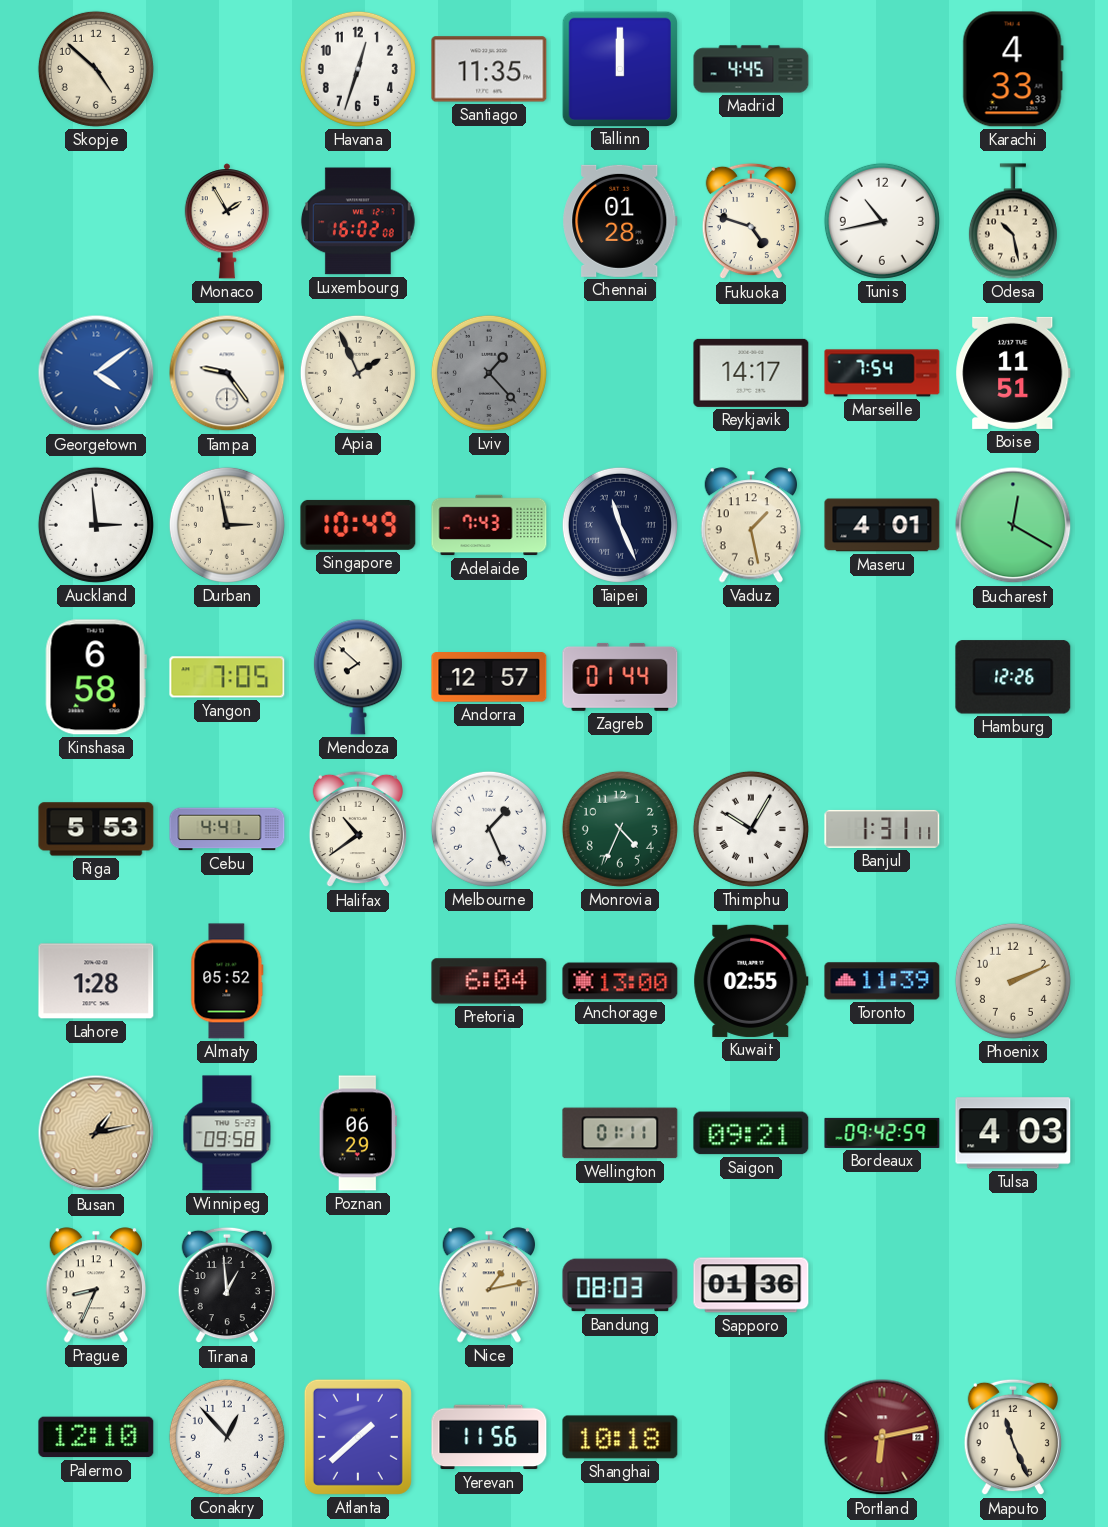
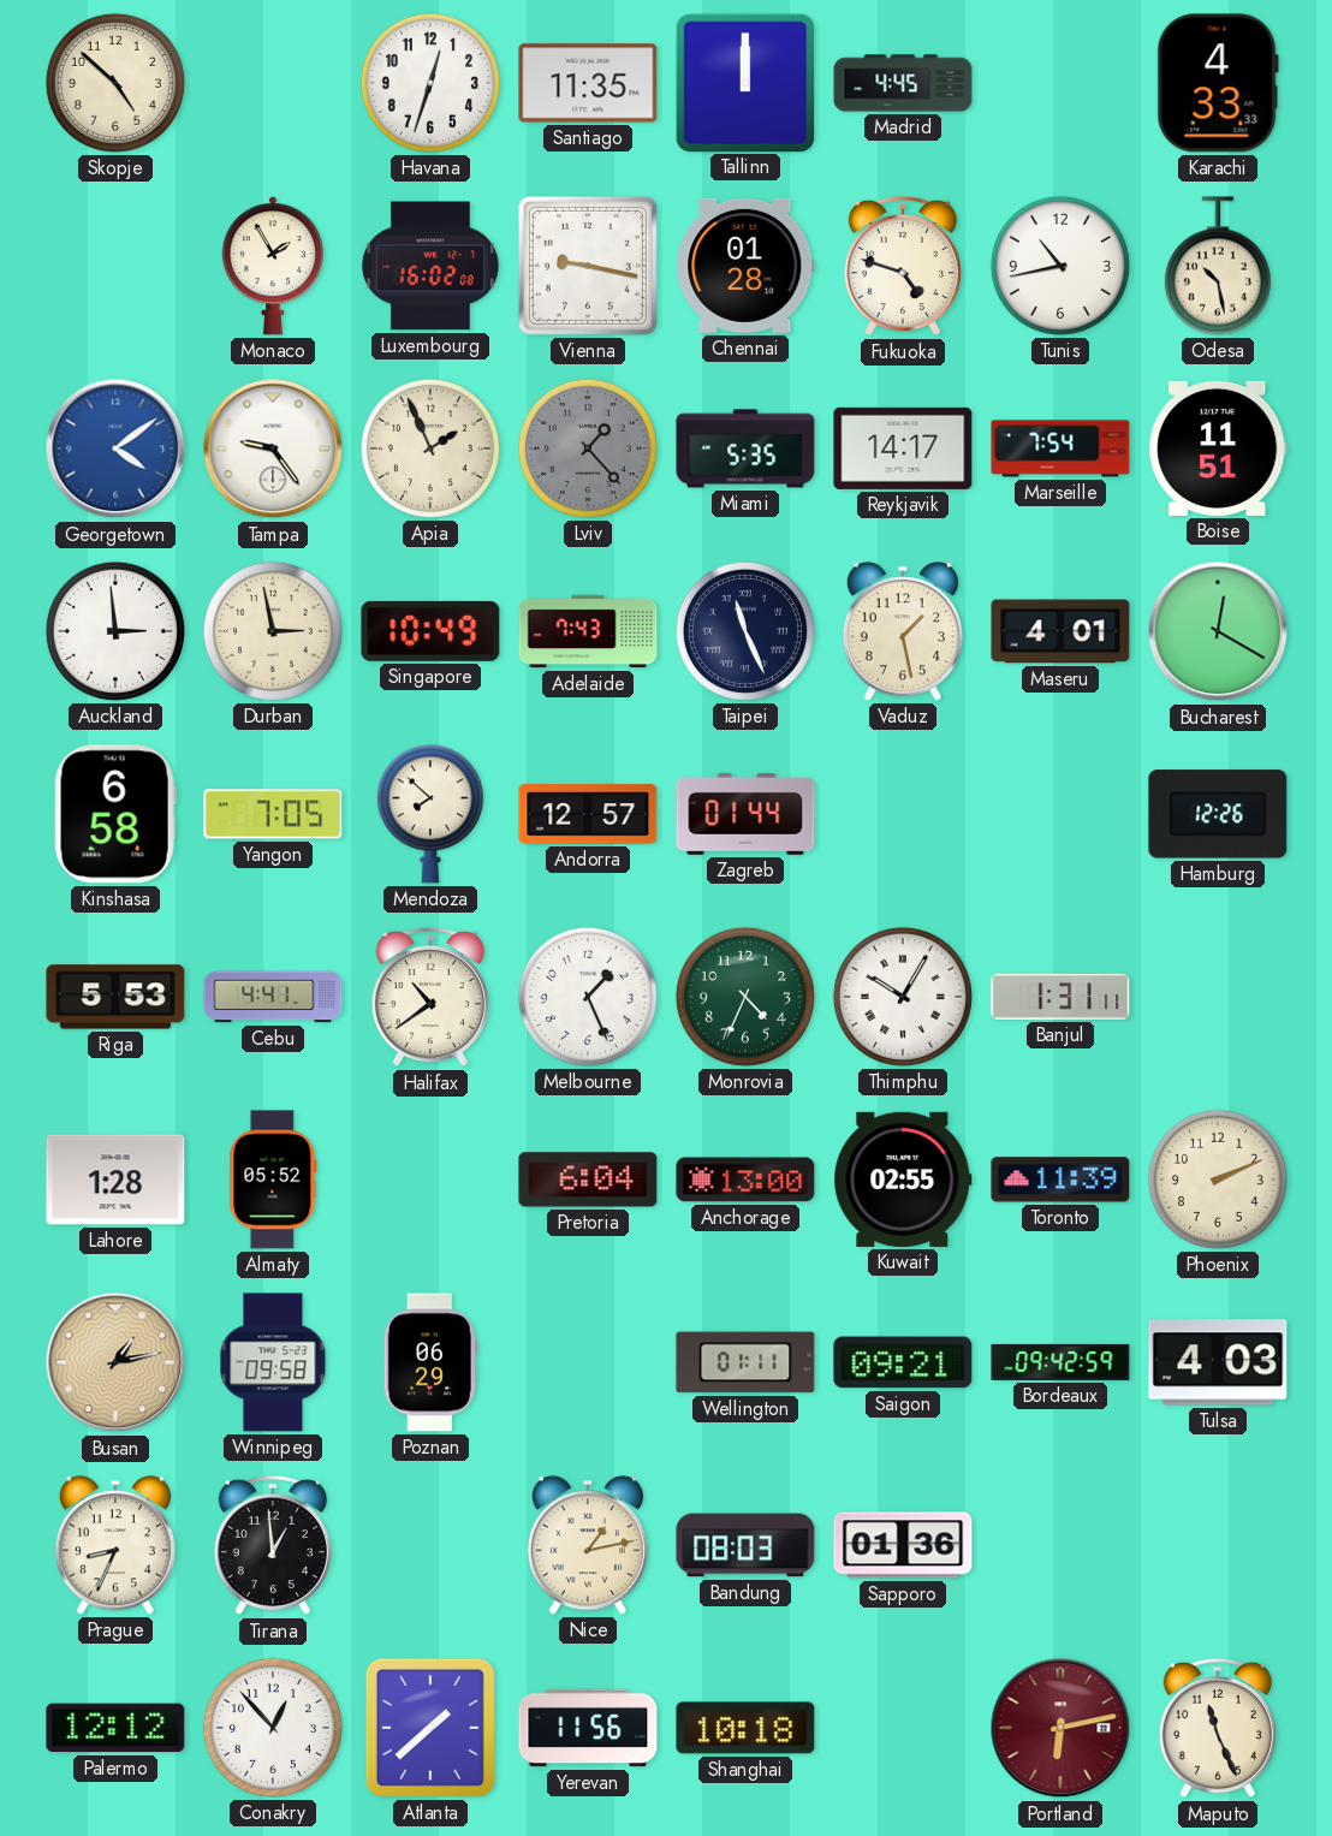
Vienna: none -> 9:17 (588, 266)
Miami: none -> 5:35 (745, 448)
Palermo: 12:10 -> 12:12 (115, 1728)
